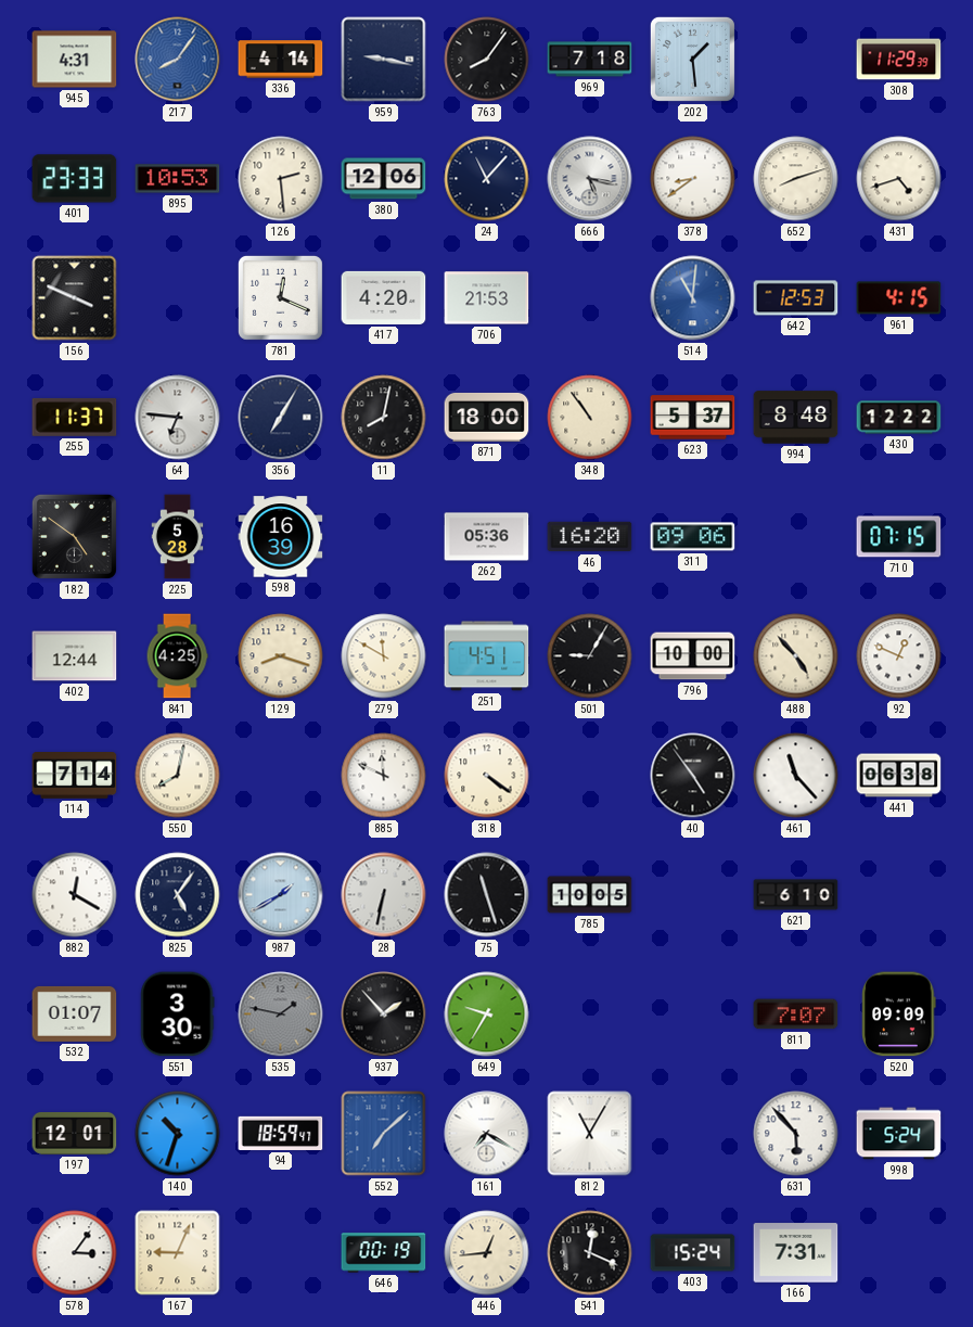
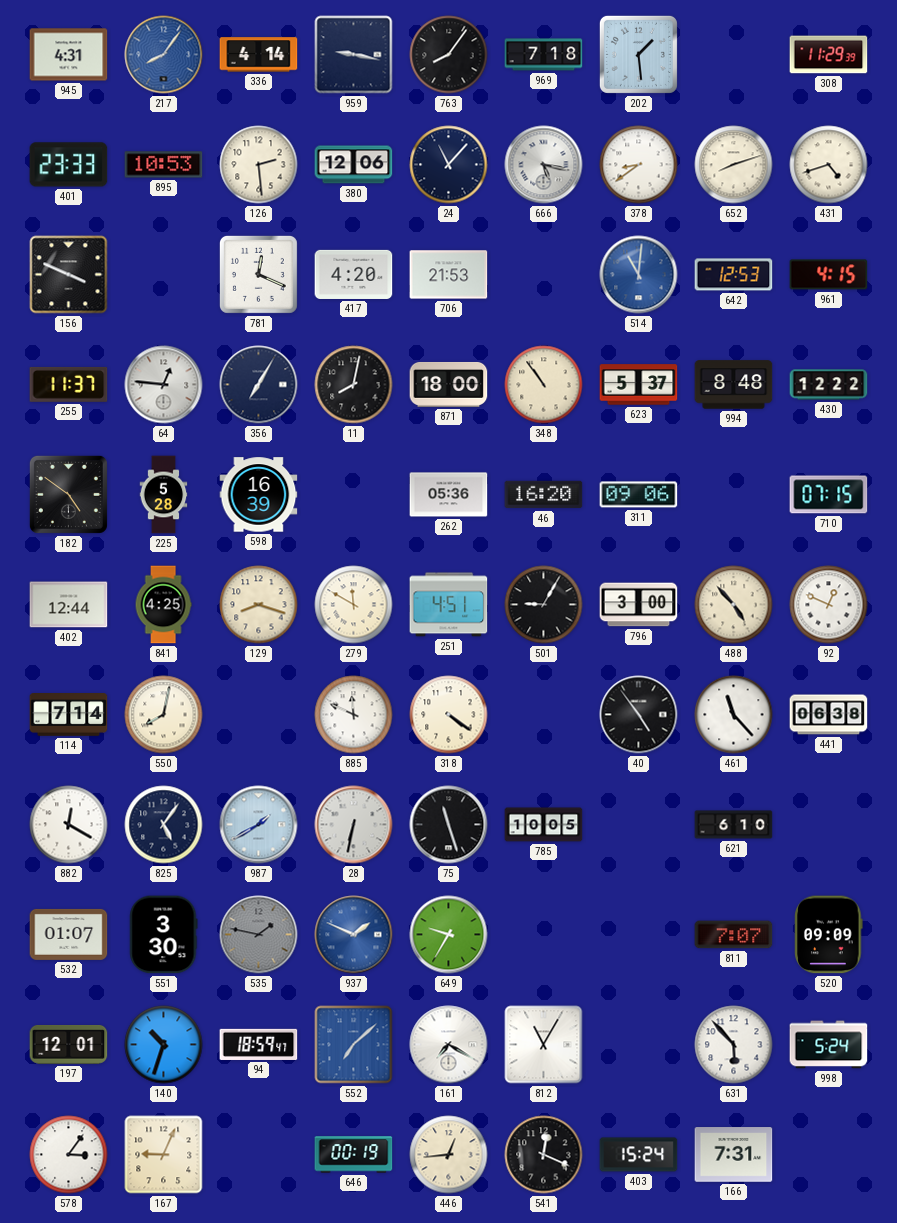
64: 6:46 -> 12:46 (164, 385)
796: 10:00 -> 3:00 (639, 605)
937: 1:53 -> 1:49 (354, 935)
937 dial: black -> blue (354, 935)
